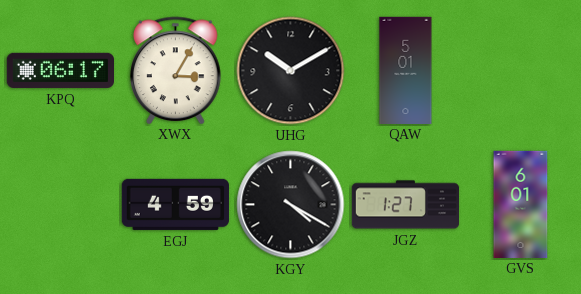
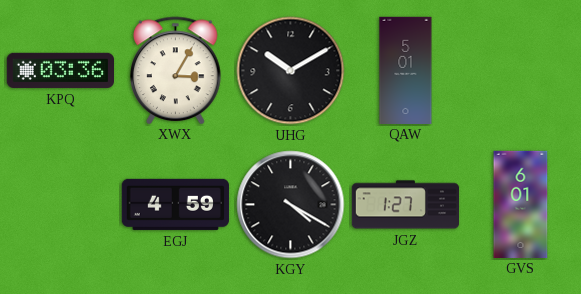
KPQ: 06:17 -> 03:36 (60, 70)
